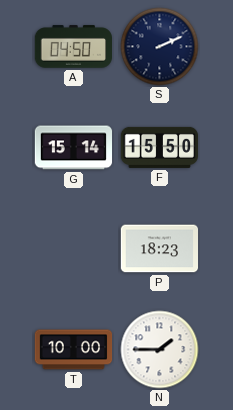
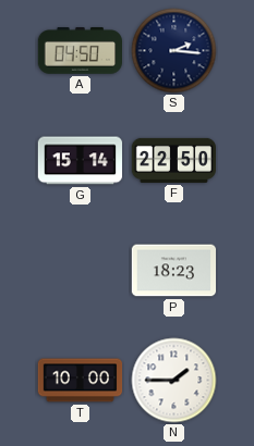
S: 2:11 -> 2:16 (174, 51)
F: 15:50 -> 22:50 (174, 160)
